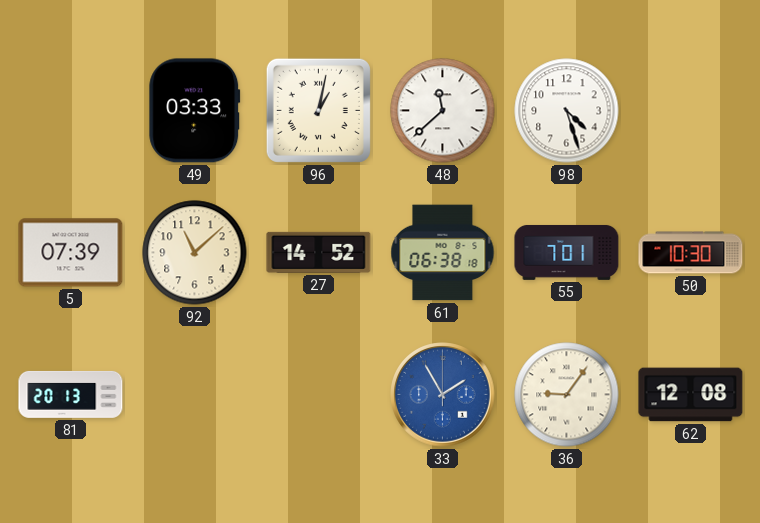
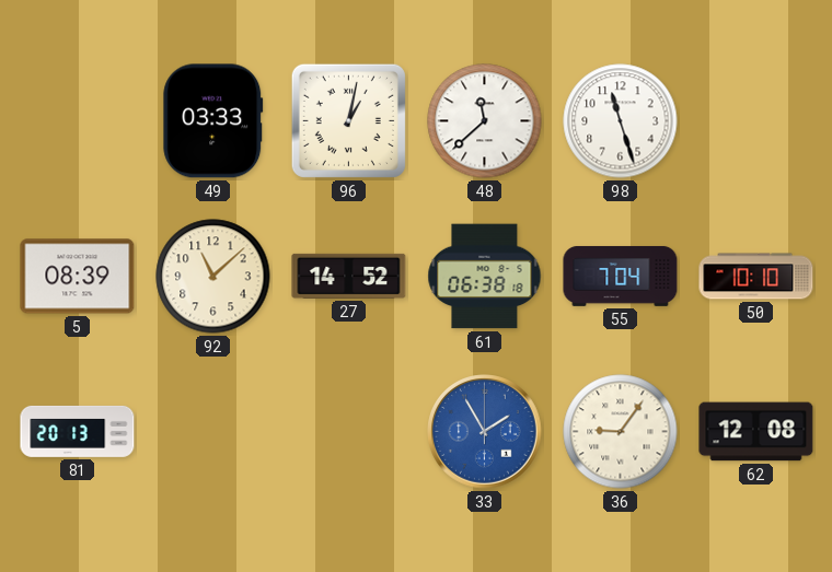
98: 4:27 -> 11:27 (621, 121)
5: 07:39 -> 08:39 (78, 277)
55: 7:01 -> 7:04 (621, 277)
50: 10:30 -> 10:10 (756, 277)
